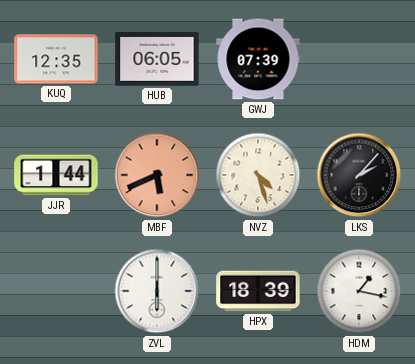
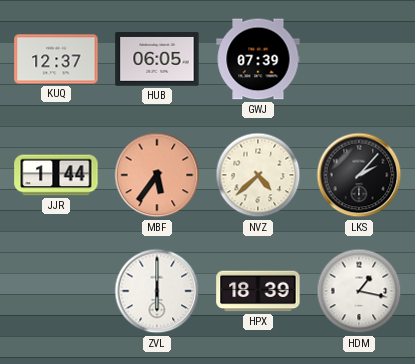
KUQ: 12:35 -> 12:37 (56, 59)
MBF: 5:41 -> 5:36 (157, 175)
NVZ: 4:27 -> 4:38 (258, 175)
